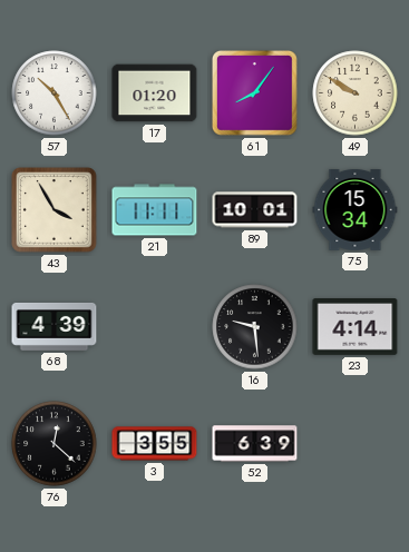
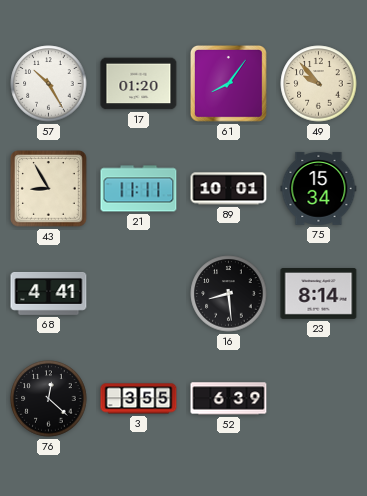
49: 9:50 -> 9:53 (319, 84)
43: 3:55 -> 8:55 (49, 189)
68: 4:39 -> 4:41 (49, 293)
16: 9:29 -> 8:29 (229, 294)
23: 4:14 -> 8:14 (319, 294)
